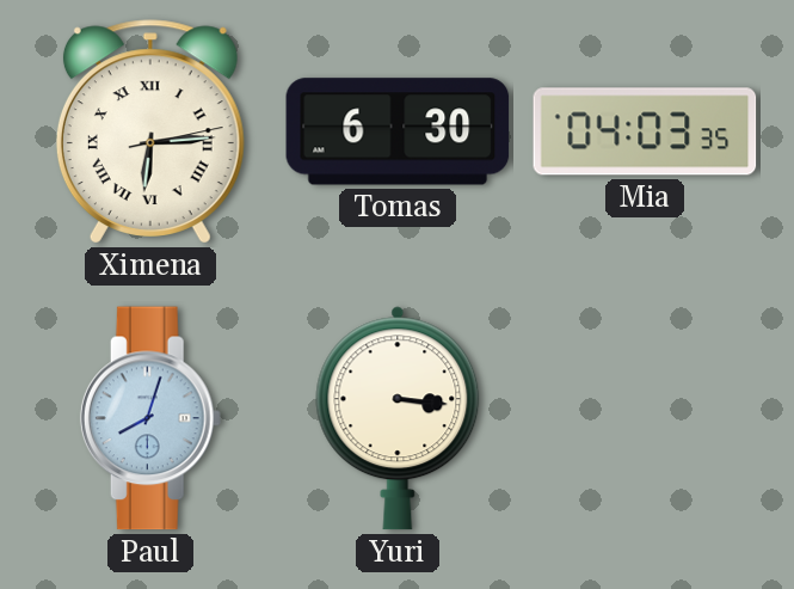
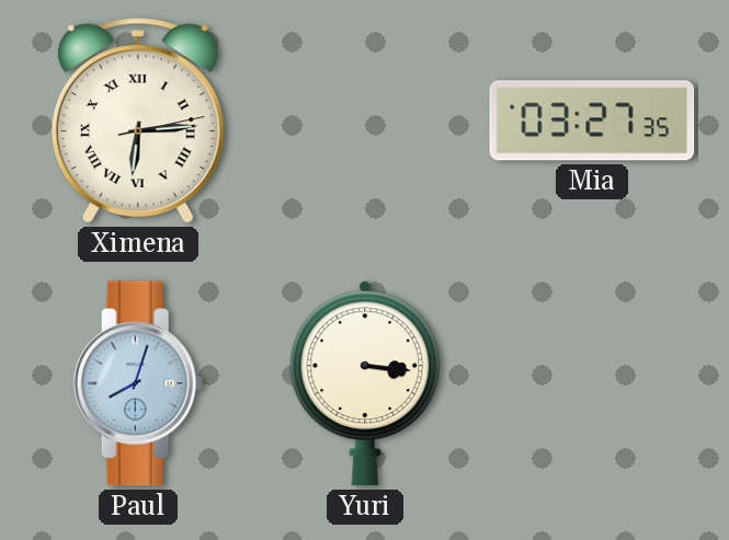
Tomas: 6:30 -> none (398, 131)
Mia: 04:03 -> 03:27 (592, 120)
